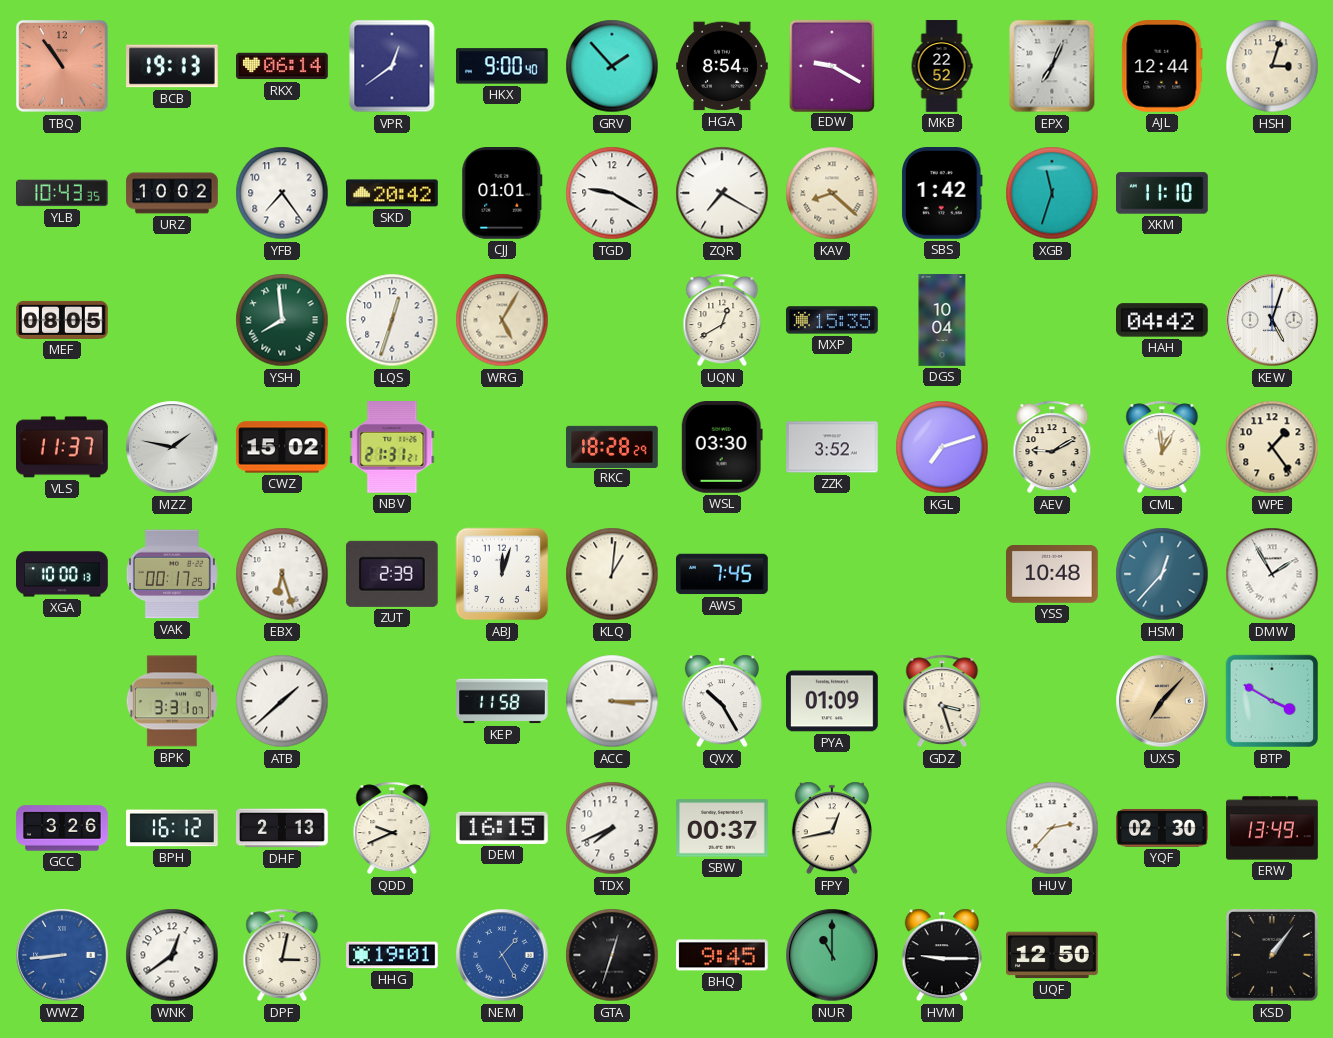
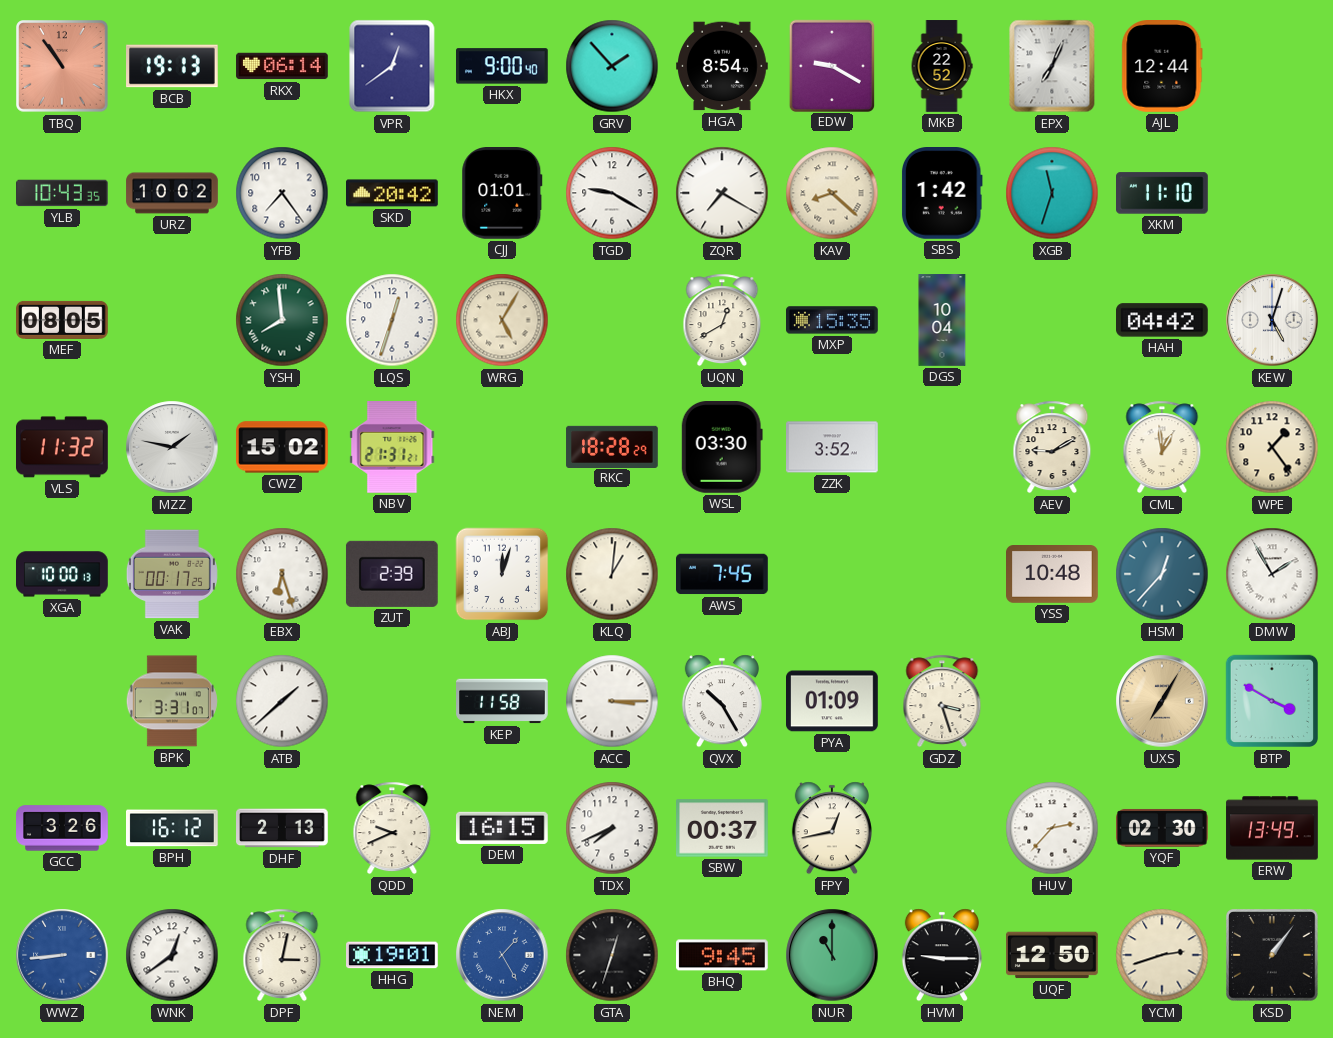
HSH: 3:03 -> none (1272, 66)
VLS: 11:37 -> 11:32 (63, 447)
KGL: 7:12 -> none (942, 447)
UXS: 7:07 -> 7:05 (1162, 701)
YCM: none -> 2:42 (1162, 955)
